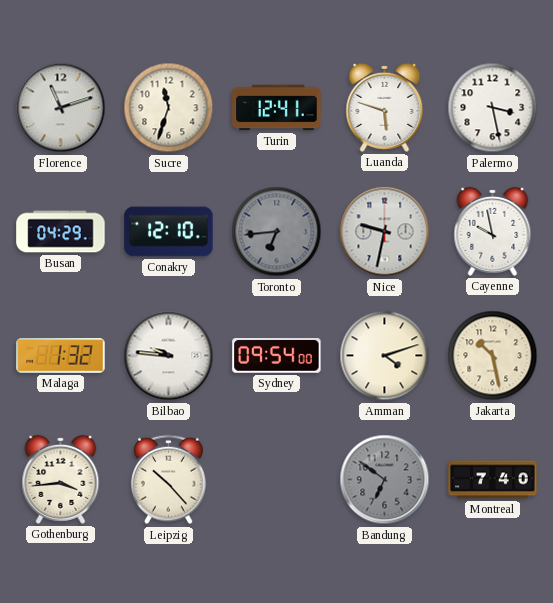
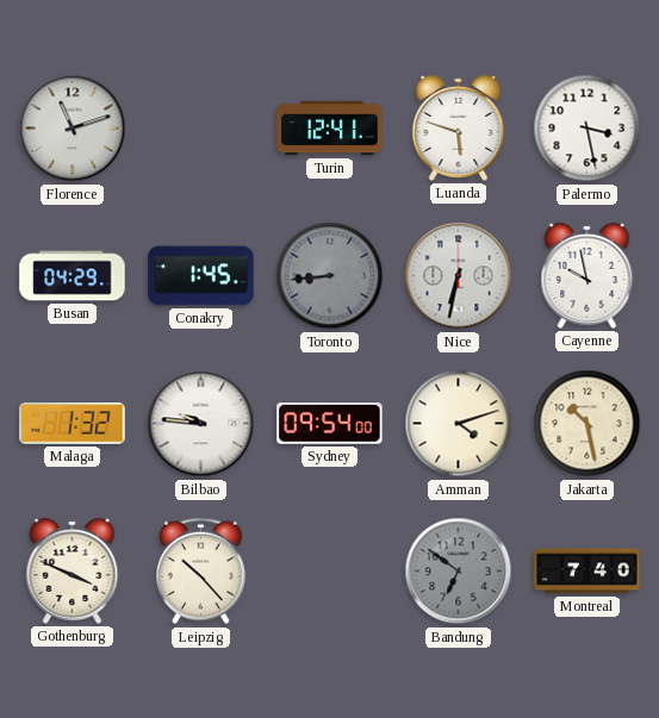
Sucre: 11:33 -> none (169, 108)
Conakry: 12:10 -> 1:45 (201, 276)
Toronto: 6:44 -> 8:44 (330, 276)
Nice: 9:32 -> 6:32 (459, 276)
Gothenburg: 3:44 -> 3:49 (73, 570)
